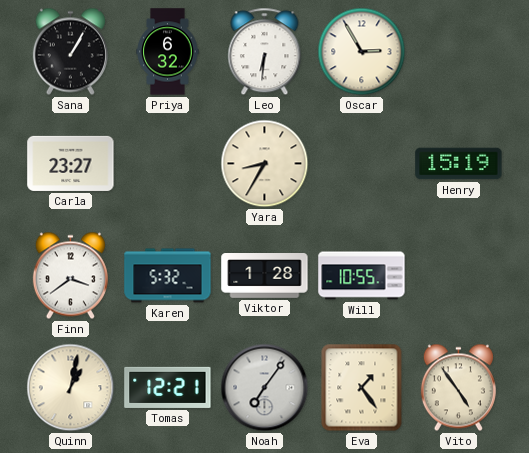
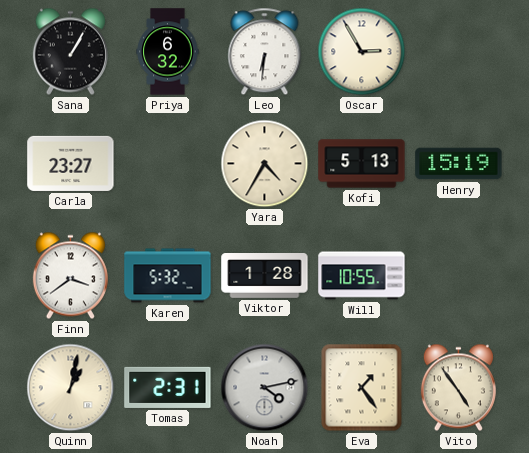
Yara: 8:35 -> 4:35 (265, 164)
Kofi: none -> 5:13 (362, 164)
Tomas: 12:21 -> 2:31 (168, 387)
Noah: 7:06 -> 4:13 (265, 388)
